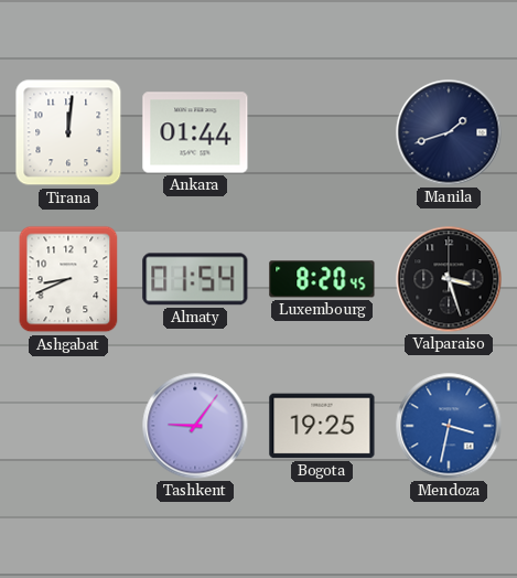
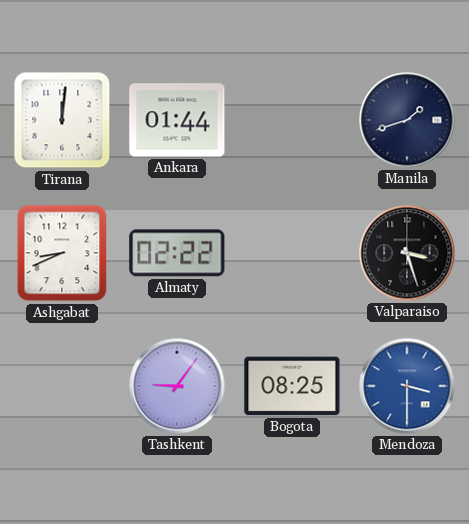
Almaty: 01:54 -> 02:22 (177, 253)
Luxembourg: 8:20 -> none (322, 279)
Bogota: 19:25 -> 08:25 (292, 386)
Mendoza: 3:32 -> 3:30 (407, 386)
